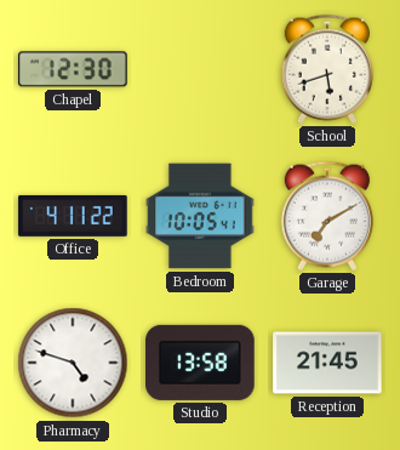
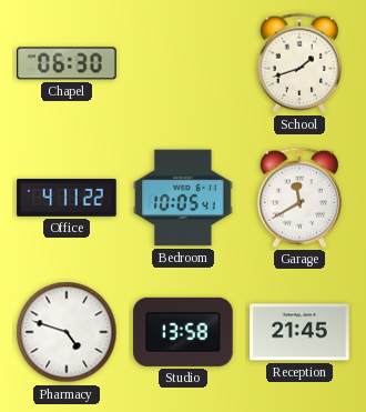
Chapel: 12:30 -> 06:30 (67, 63)
School: 5:42 -> 1:42 (299, 63)
Garage: 7:10 -> 11:40 (299, 198)
